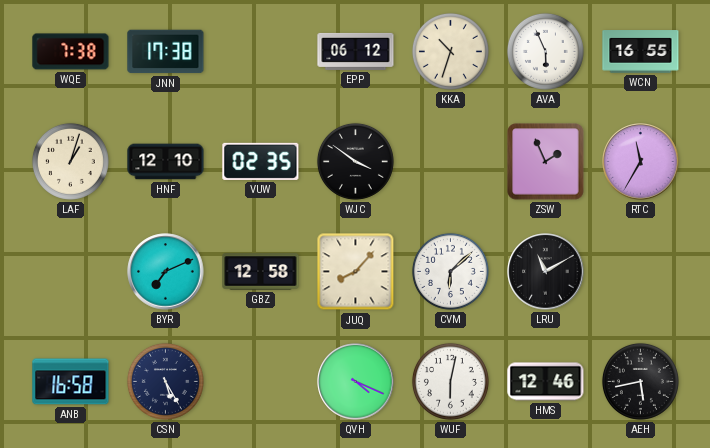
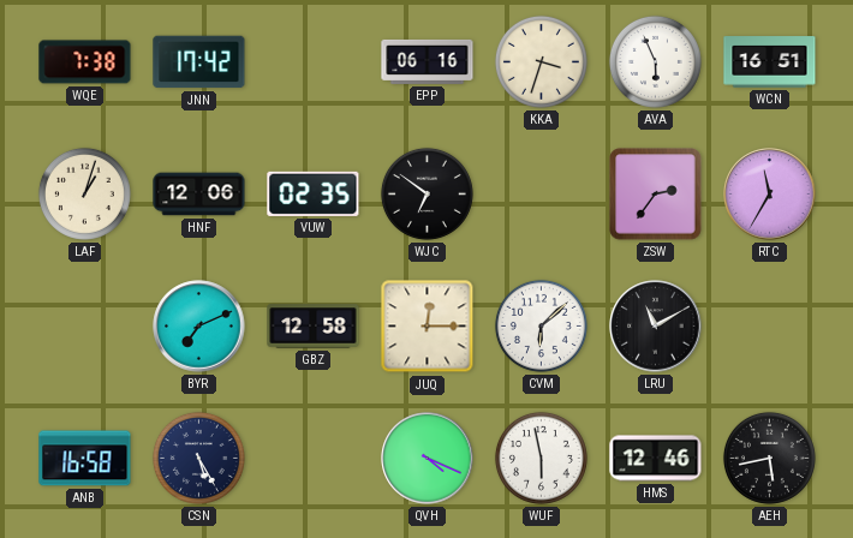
JNN: 17:38 -> 17:42 (199, 62)
EPP: 06:12 -> 06:16 (428, 61)
KKA: 10:33 -> 3:33 (541, 61)
WCN: 16:55 -> 16:51 (770, 62)
HNF: 12:10 -> 12:06 (199, 195)
WJC: 3:51 -> 6:51 (426, 193)
ZSW: 1:56 -> 2:36 (656, 195)
JUQ: 8:07 -> 12:15 (428, 327)
WUF: 6:02 -> 5:58 (541, 458)
